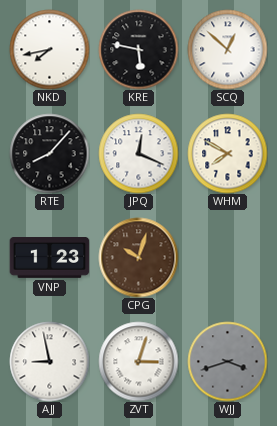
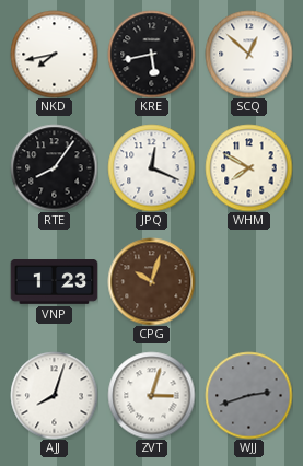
KRE: 5:47 -> 5:43 (151, 54)
RTE: 8:07 -> 8:06 (54, 167)
AJJ: 8:58 -> 8:03 (54, 395)
WJJ: 3:42 -> 2:42 (248, 395)
